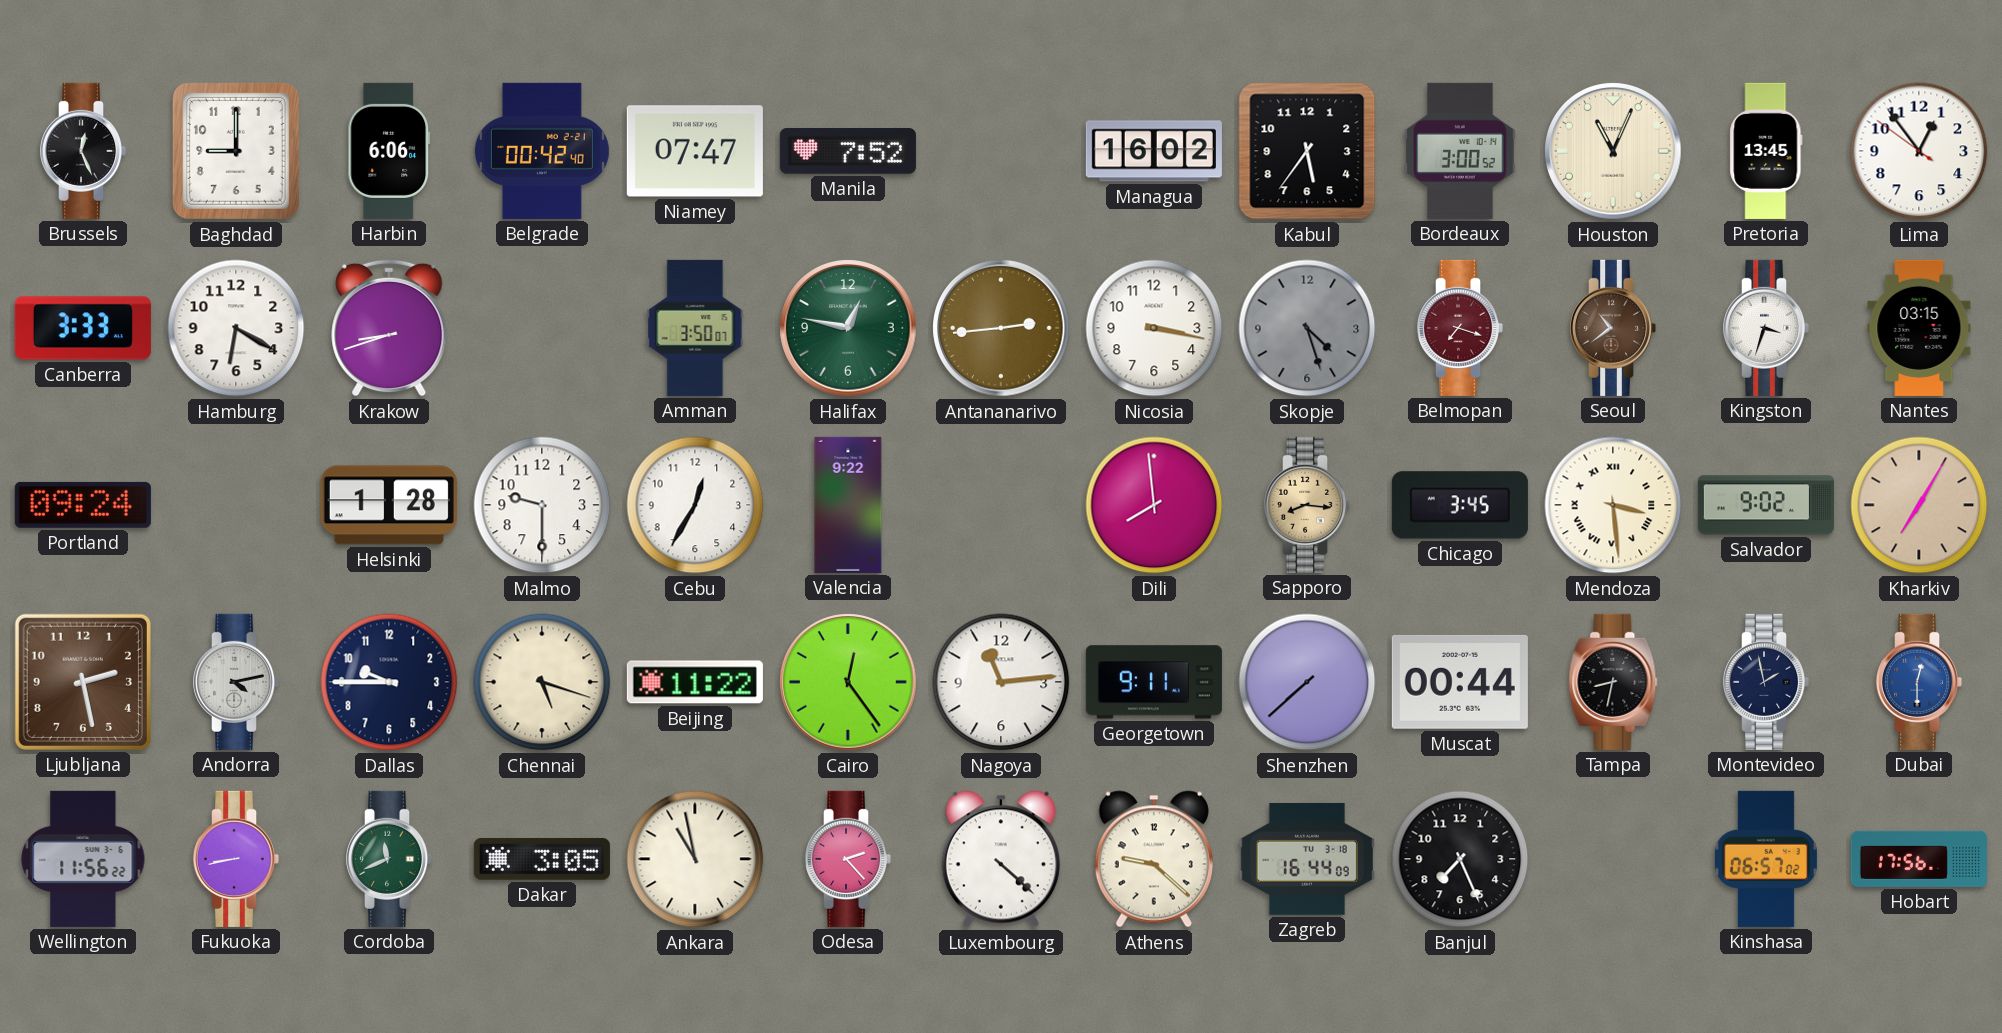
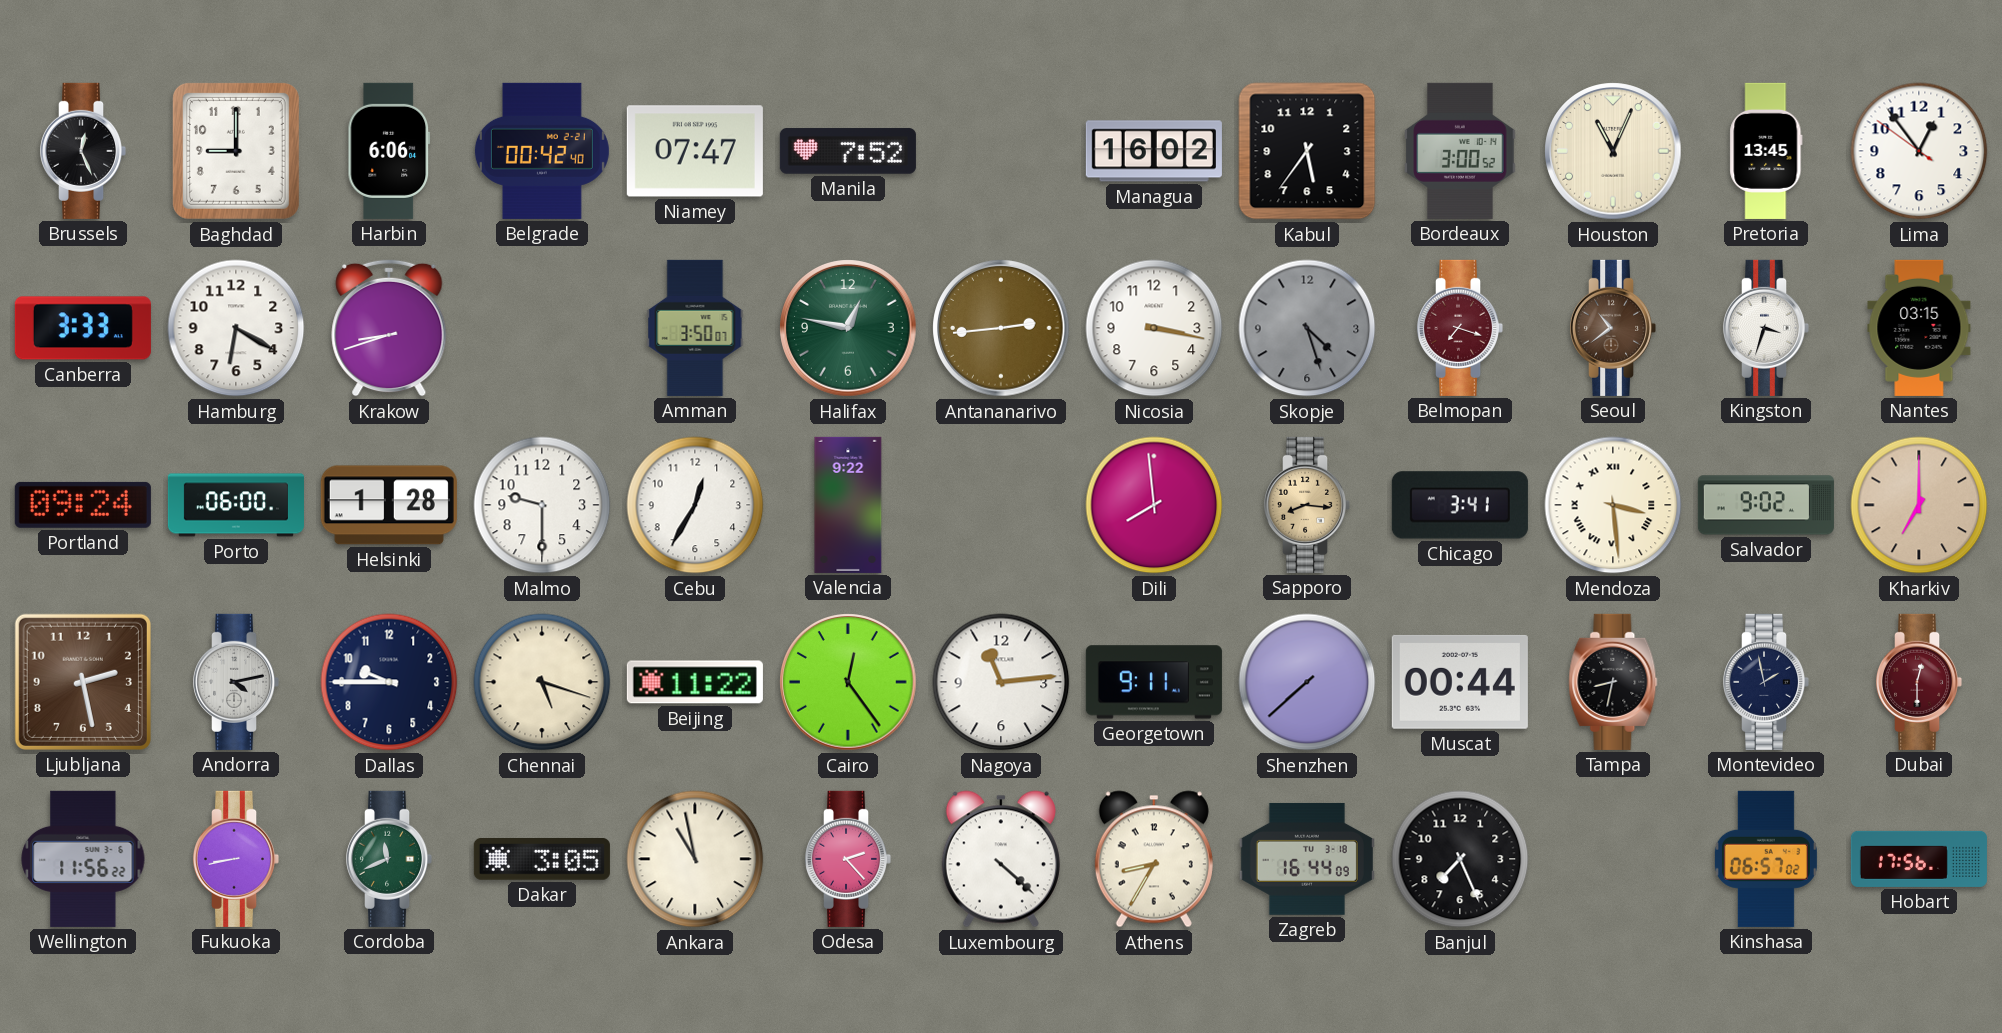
Porto: none -> 06:00 (236, 505)
Chicago: 3:45 -> 3:41 (1460, 505)
Kharkiv: 7:05 -> 7:00 (1919, 505)
Dubai dial: blue -> burgundy (1919, 682)
Athens: 9:22 -> 8:35 (1154, 859)
